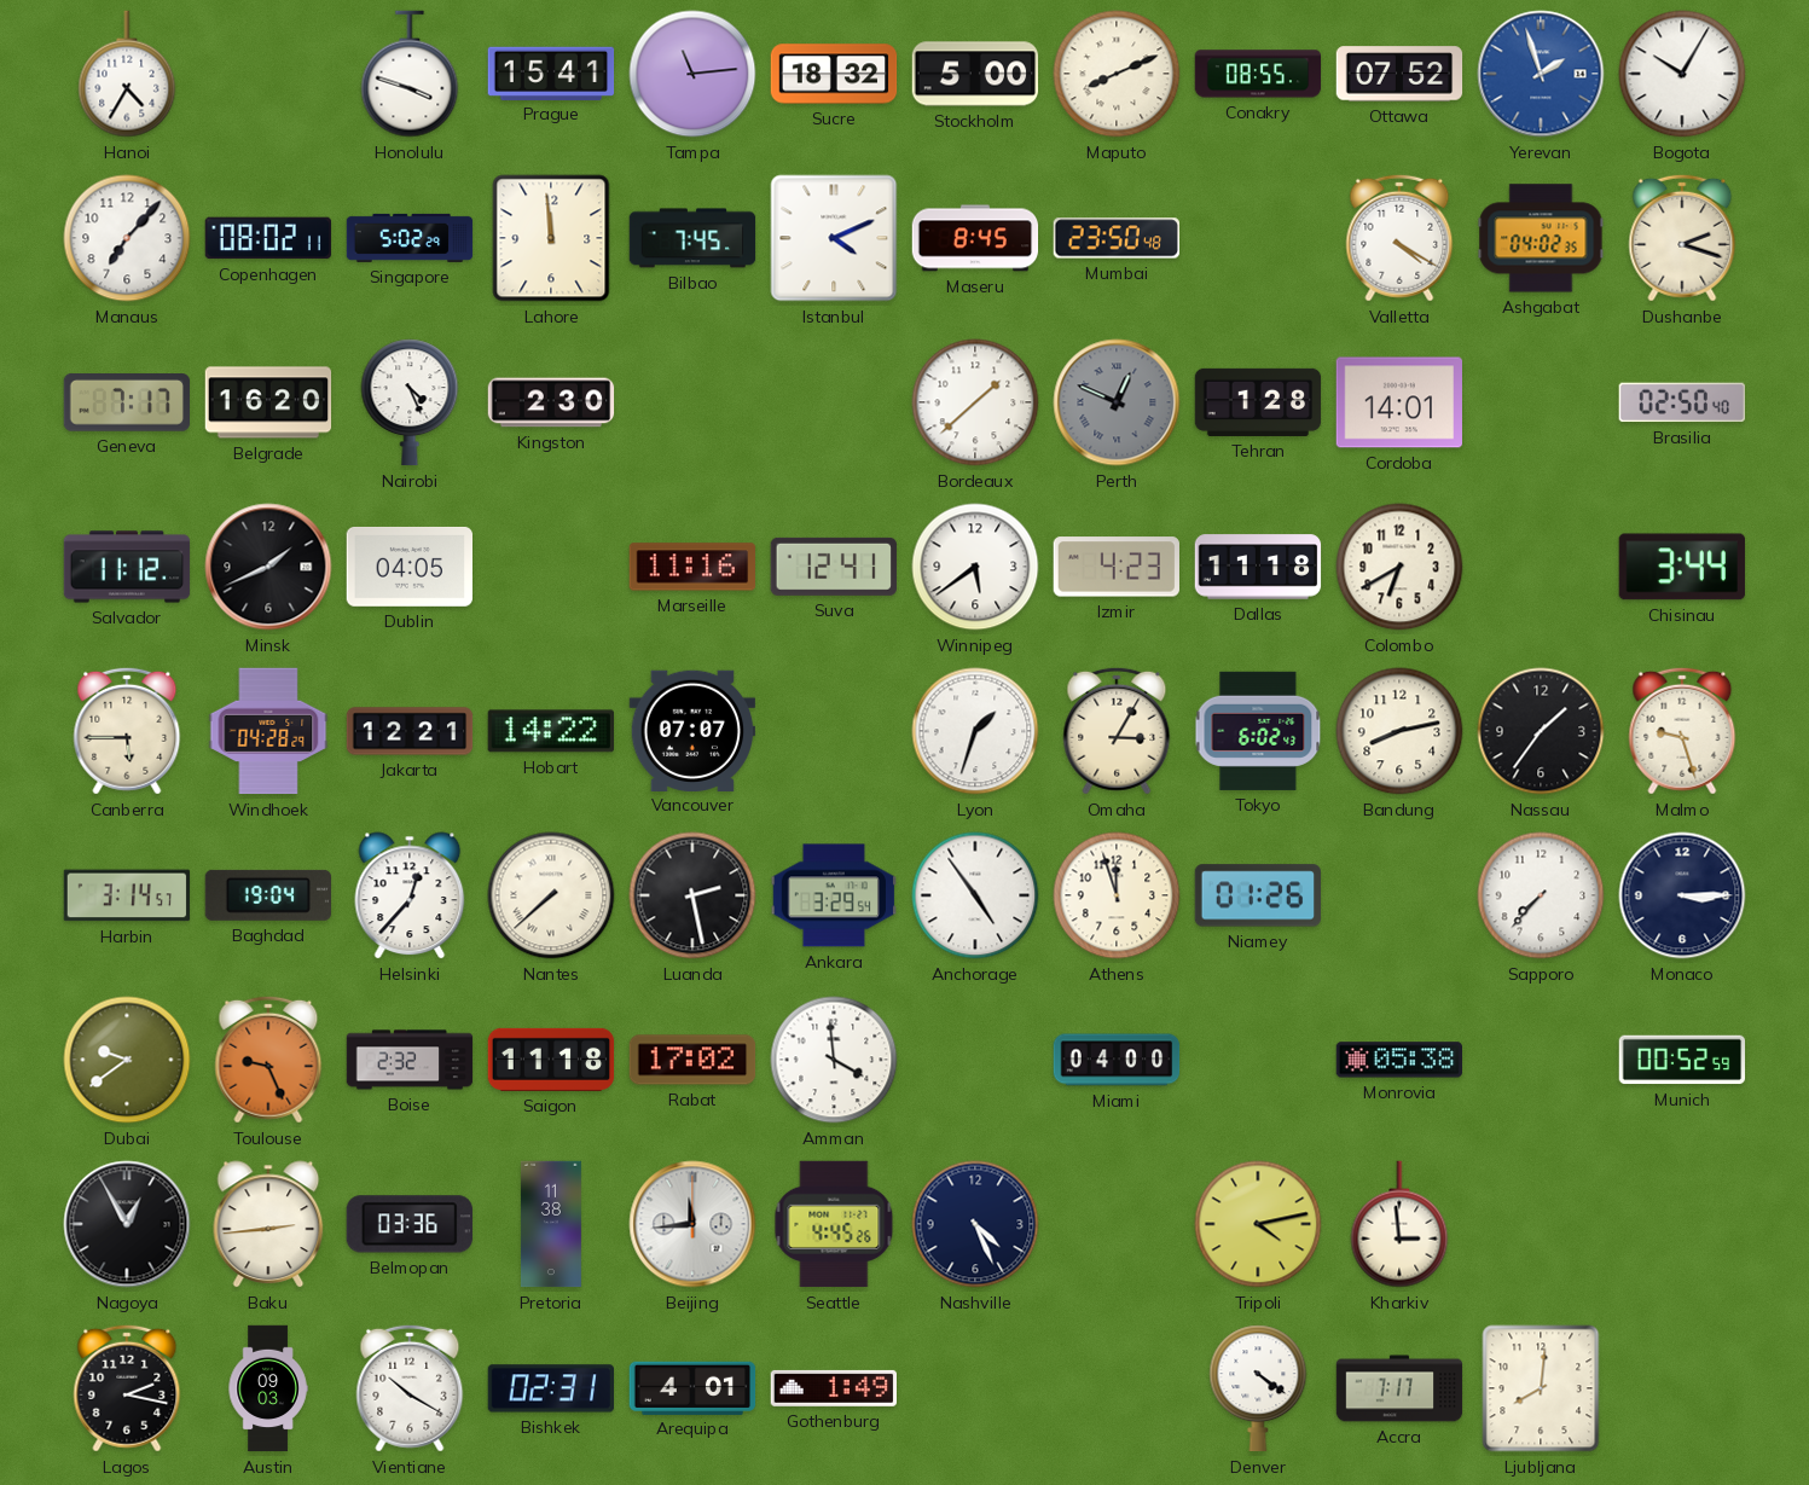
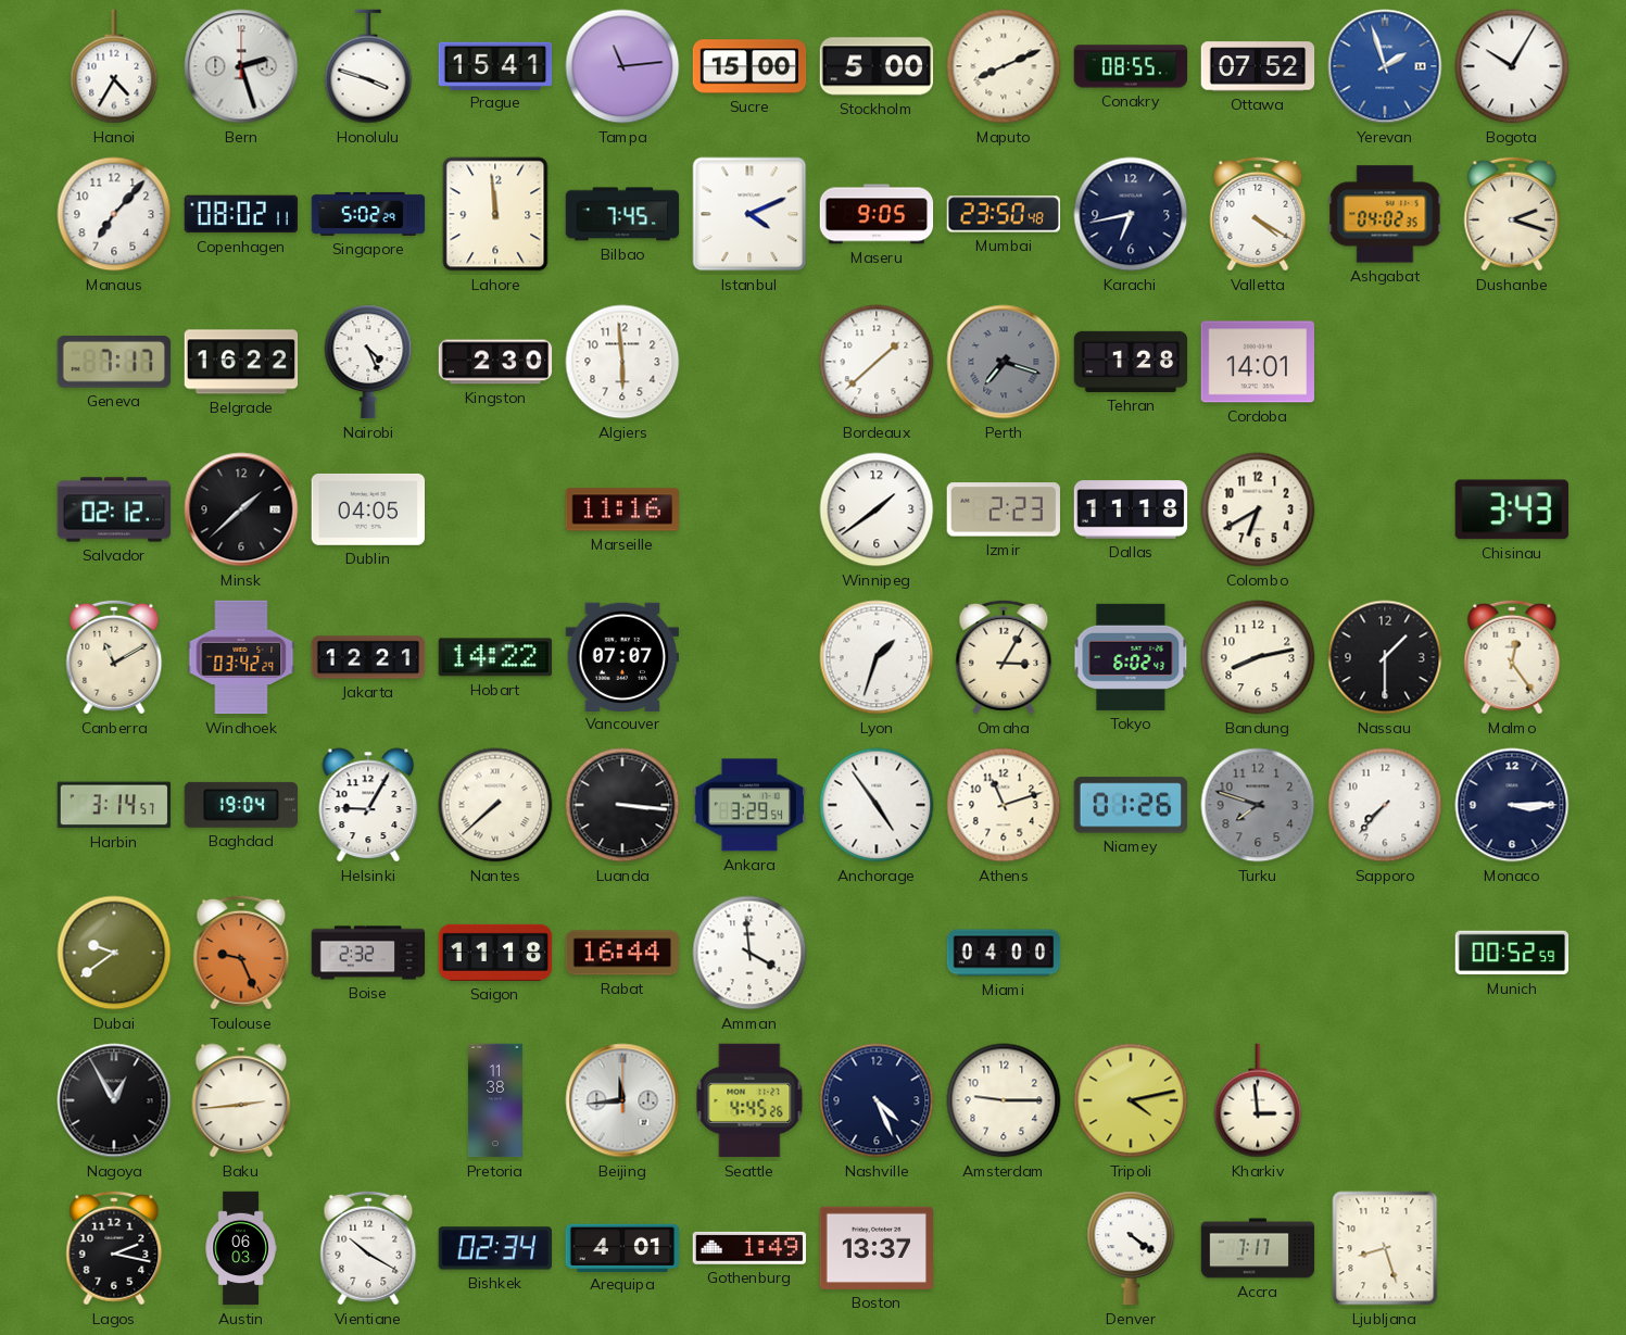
Bern: none -> 2:27 (241, 66)
Sucre: 18:32 -> 15:00 (749, 66)
Maseru: 8:45 -> 9:05 (877, 214)
Karachi: none -> 6:43 (1131, 214)
Belgrade: 16:20 -> 16:22 (241, 362)
Algiers: none -> 5:59 (622, 362)
Perth: 12:49 -> 7:18 (1004, 362)
Brasilia: 02:50 -> none (1682, 402)
Salvador: 11:12 -> 02:12 (114, 509)
Minsk: 1:41 -> 1:38 (241, 509)
Suva: 12:41 -> none (833, 567)
Winnipeg: 5:39 -> 1:39 (877, 509)
Izmir: 4:23 -> 2:23 (1004, 509)
Chisinau: 3:44 -> 3:43 (1511, 509)
Canberra: 5:45 -> 11:10 (114, 657)
Windhoek: 04:28 -> 03:42 (241, 657)
Nassau: 1:36 -> 1:30 (1385, 657)
Malmo: 9:27 -> 12:24 (1512, 657)
Helsinki: 12:37 -> 9:05 (368, 805)
Luanda: 2:28 -> 3:16 (622, 805)
Athens: 11:57 -> 11:12 (1004, 805)
Turku: none -> 7:48 (1258, 805)
Rabat: 17:02 -> 16:44 (622, 953)
Monrovia: 05:38 -> none (1399, 1060)
Belmopan: 03:36 -> none (410, 1224)
Amsterdam: none -> 9:15 (1004, 1100)
Austin: 09:03 -> 06:03 (241, 1248)
Bishkek: 02:31 -> 02:34 (494, 1248)
Boston: none -> 13:37 (877, 1248)
Ljubljana: 8:01 -> 8:27 (1385, 1248)
